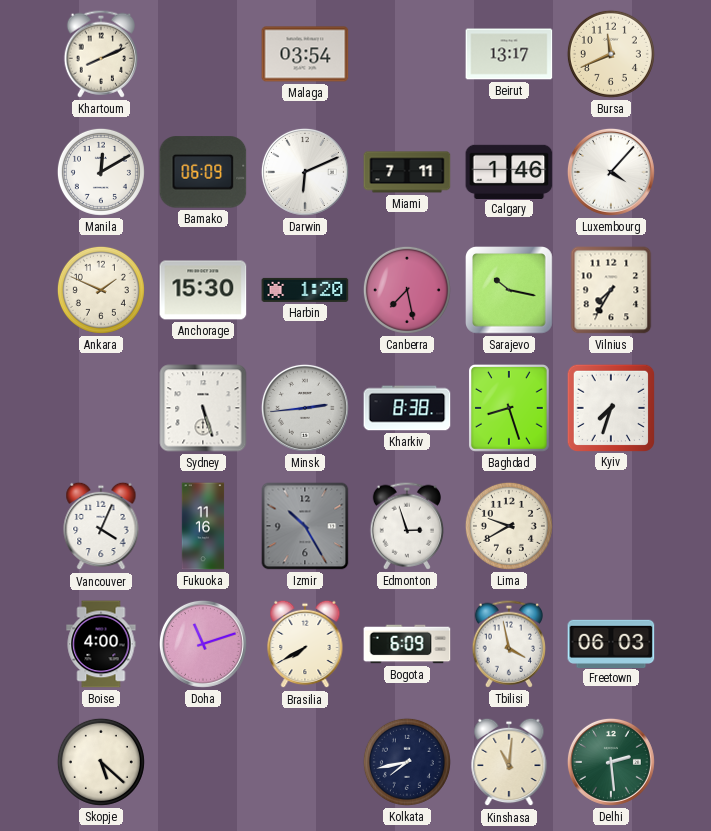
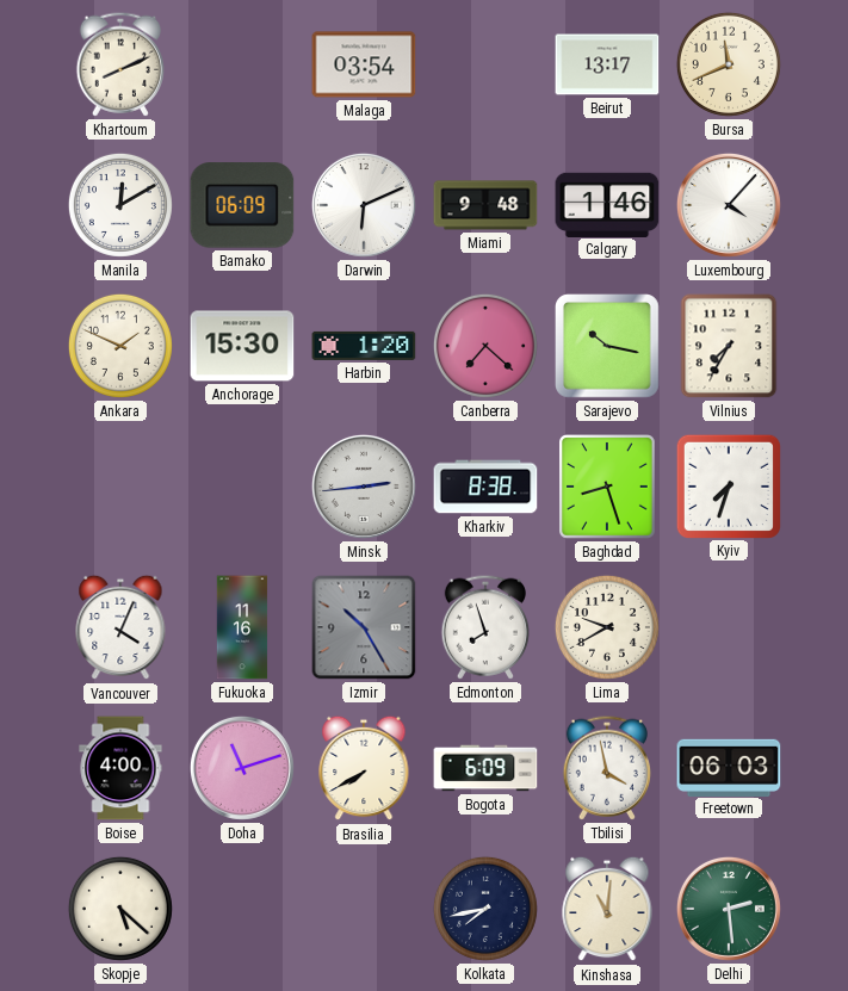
Miami: 7:11 -> 9:48 (485, 205)
Canberra: 7:28 -> 7:22 (485, 346)
Sydney: 5:27 -> none (203, 408)
Edmonton: 2:57 -> 7:57 (484, 627)
